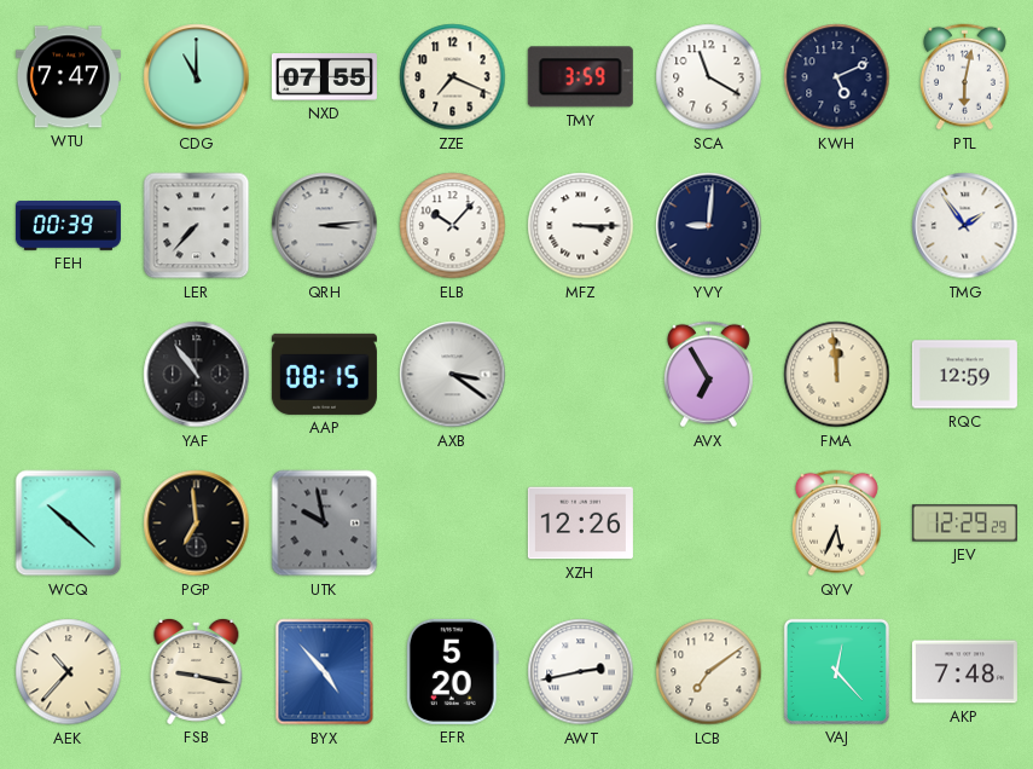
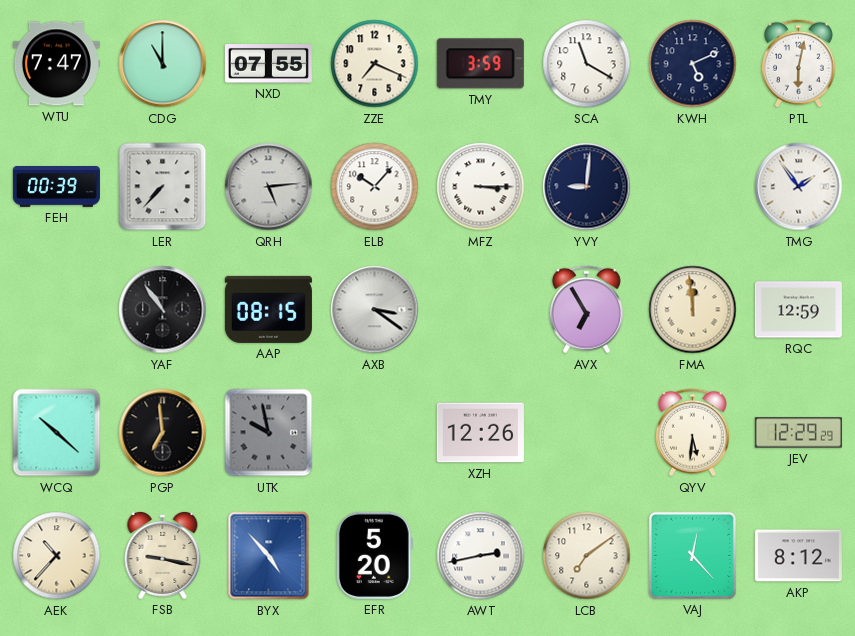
QRH: 3:14 -> 5:14 (269, 187)
QYV: 5:34 -> 5:31 (692, 433)
AKP: 7:48 -> 8:12 (798, 556)
